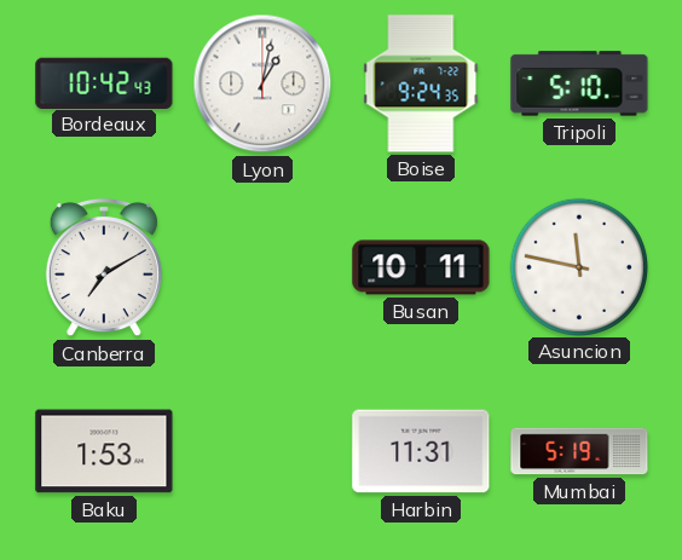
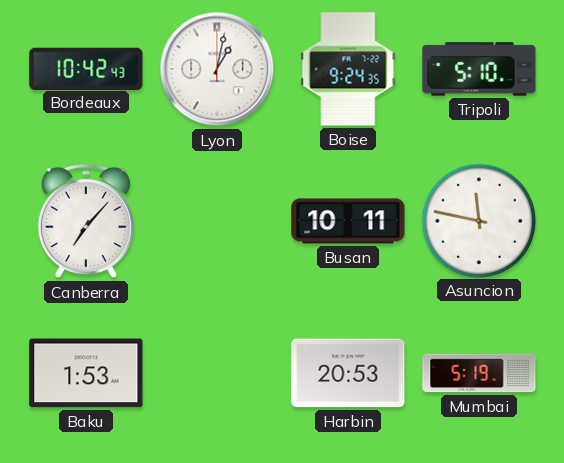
Canberra: 7:10 -> 7:07 (86, 221)
Harbin: 11:31 -> 20:53 (348, 373)
